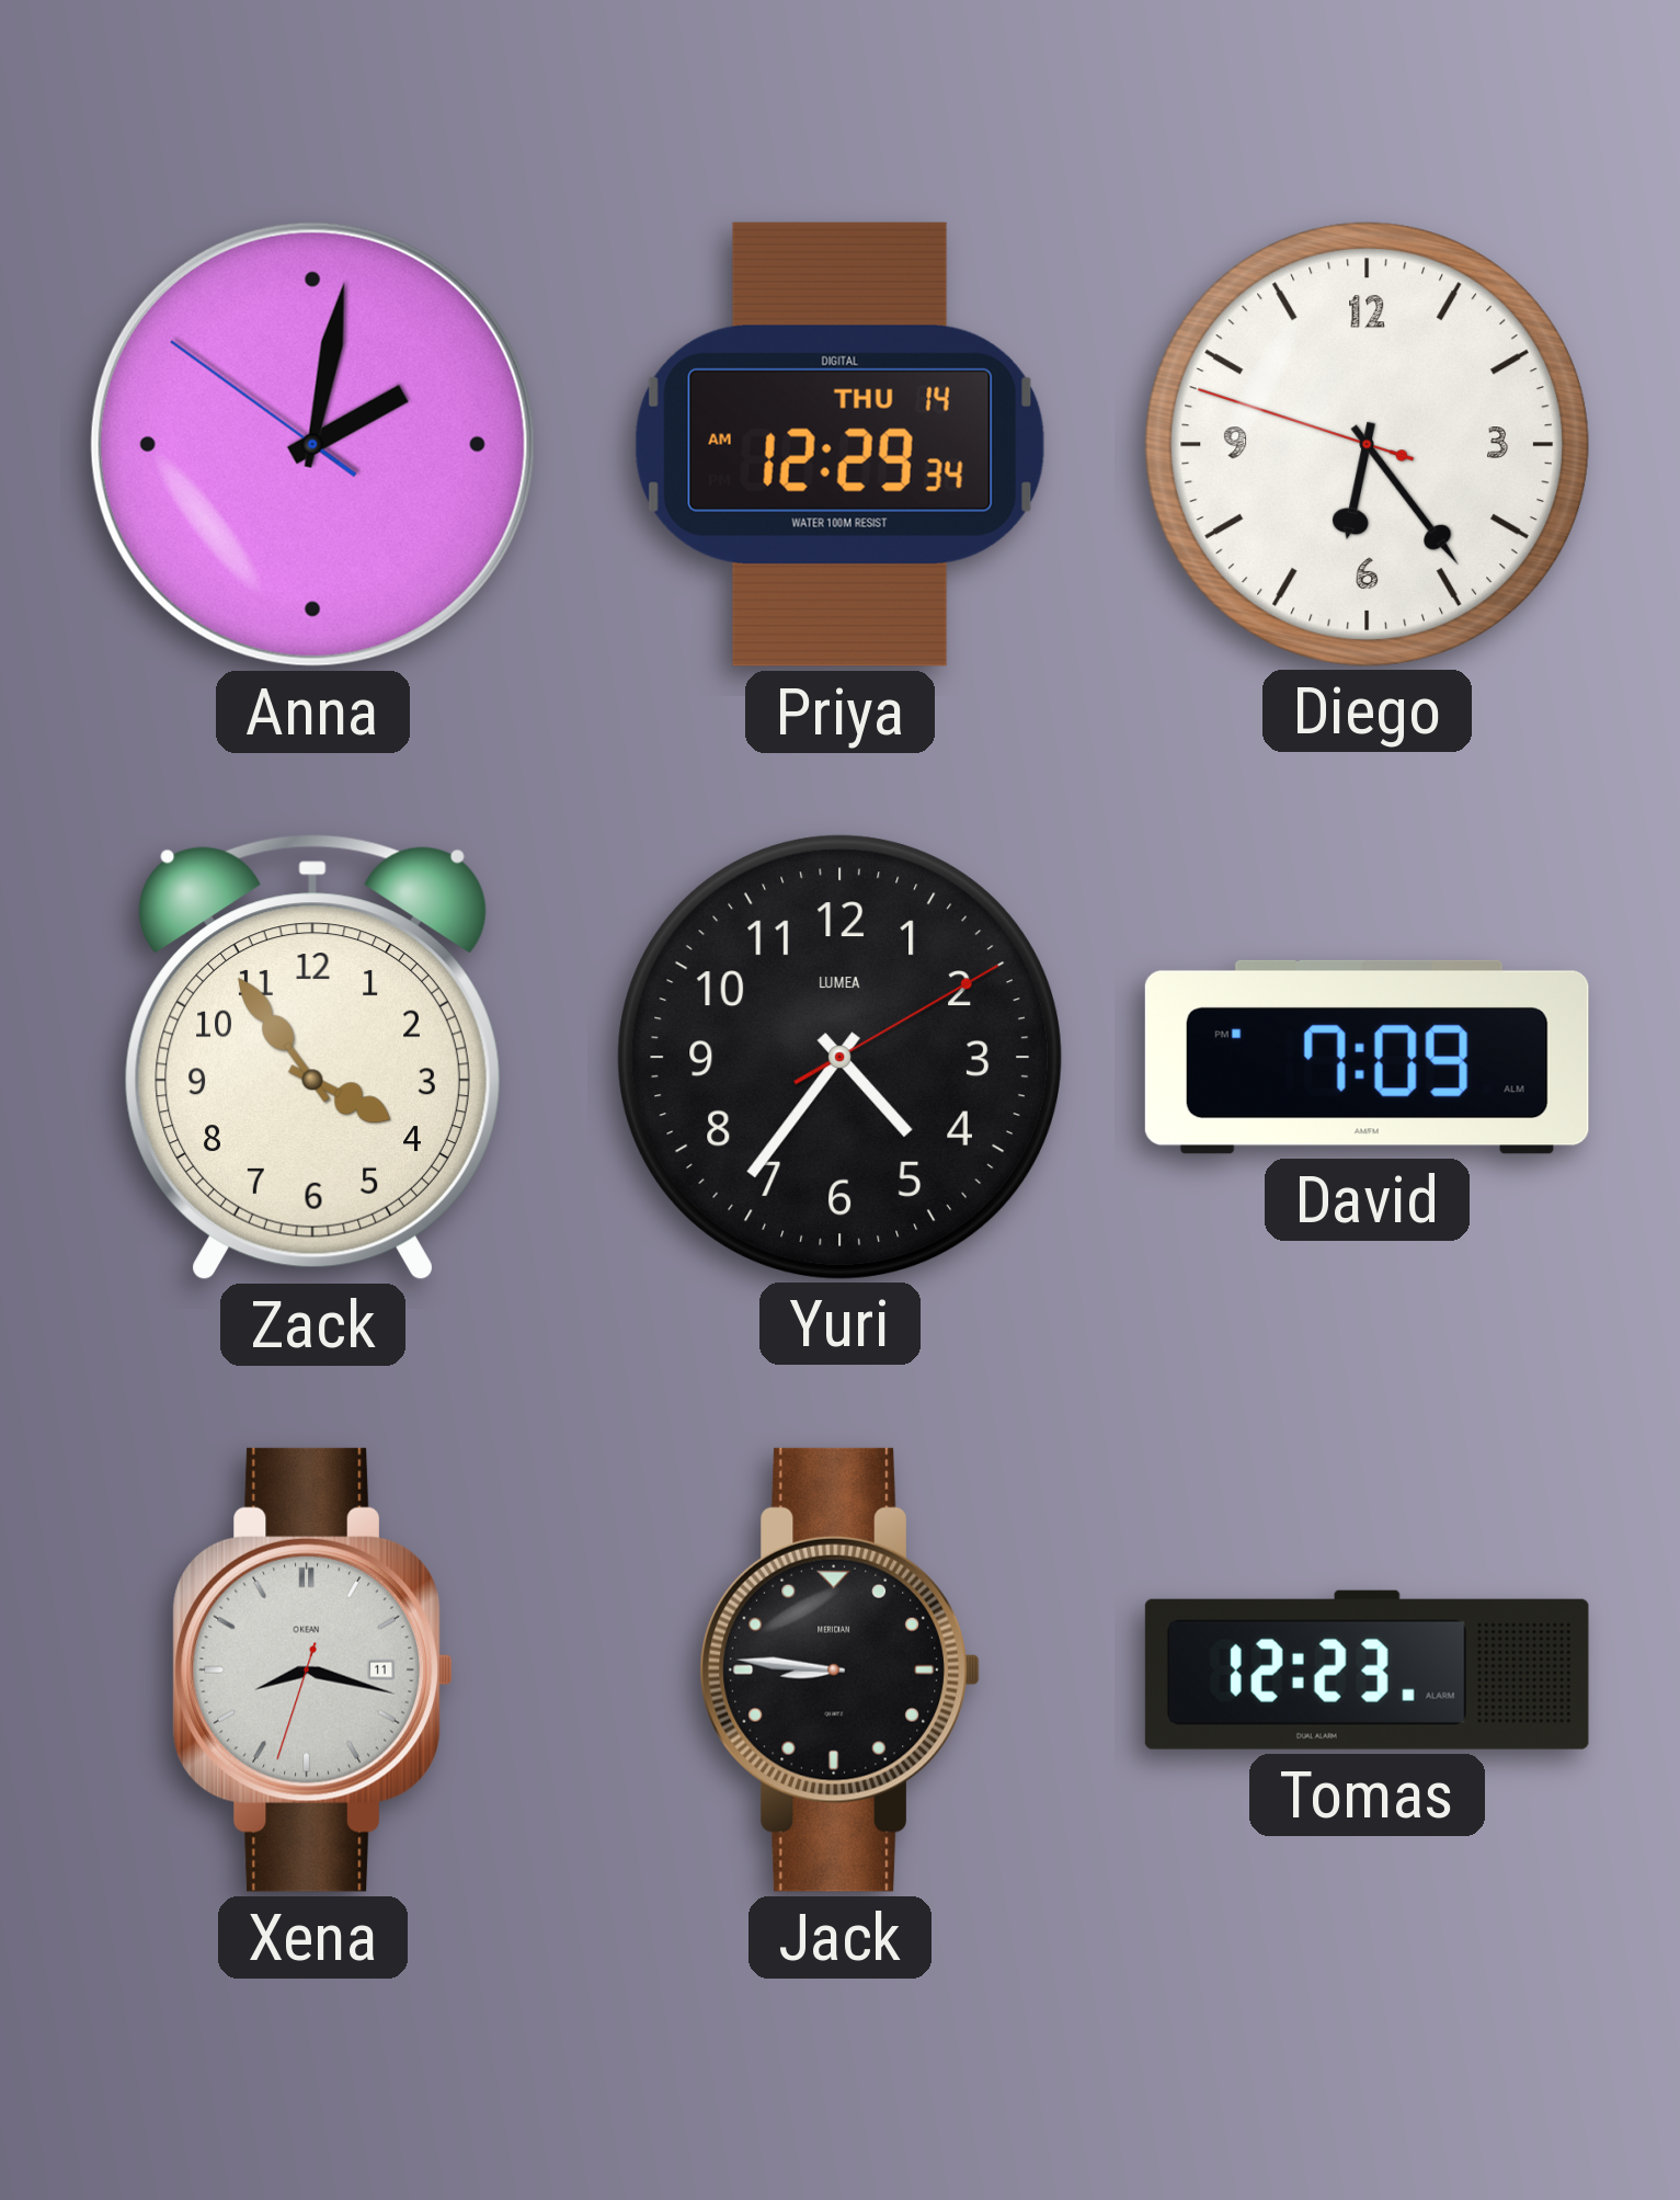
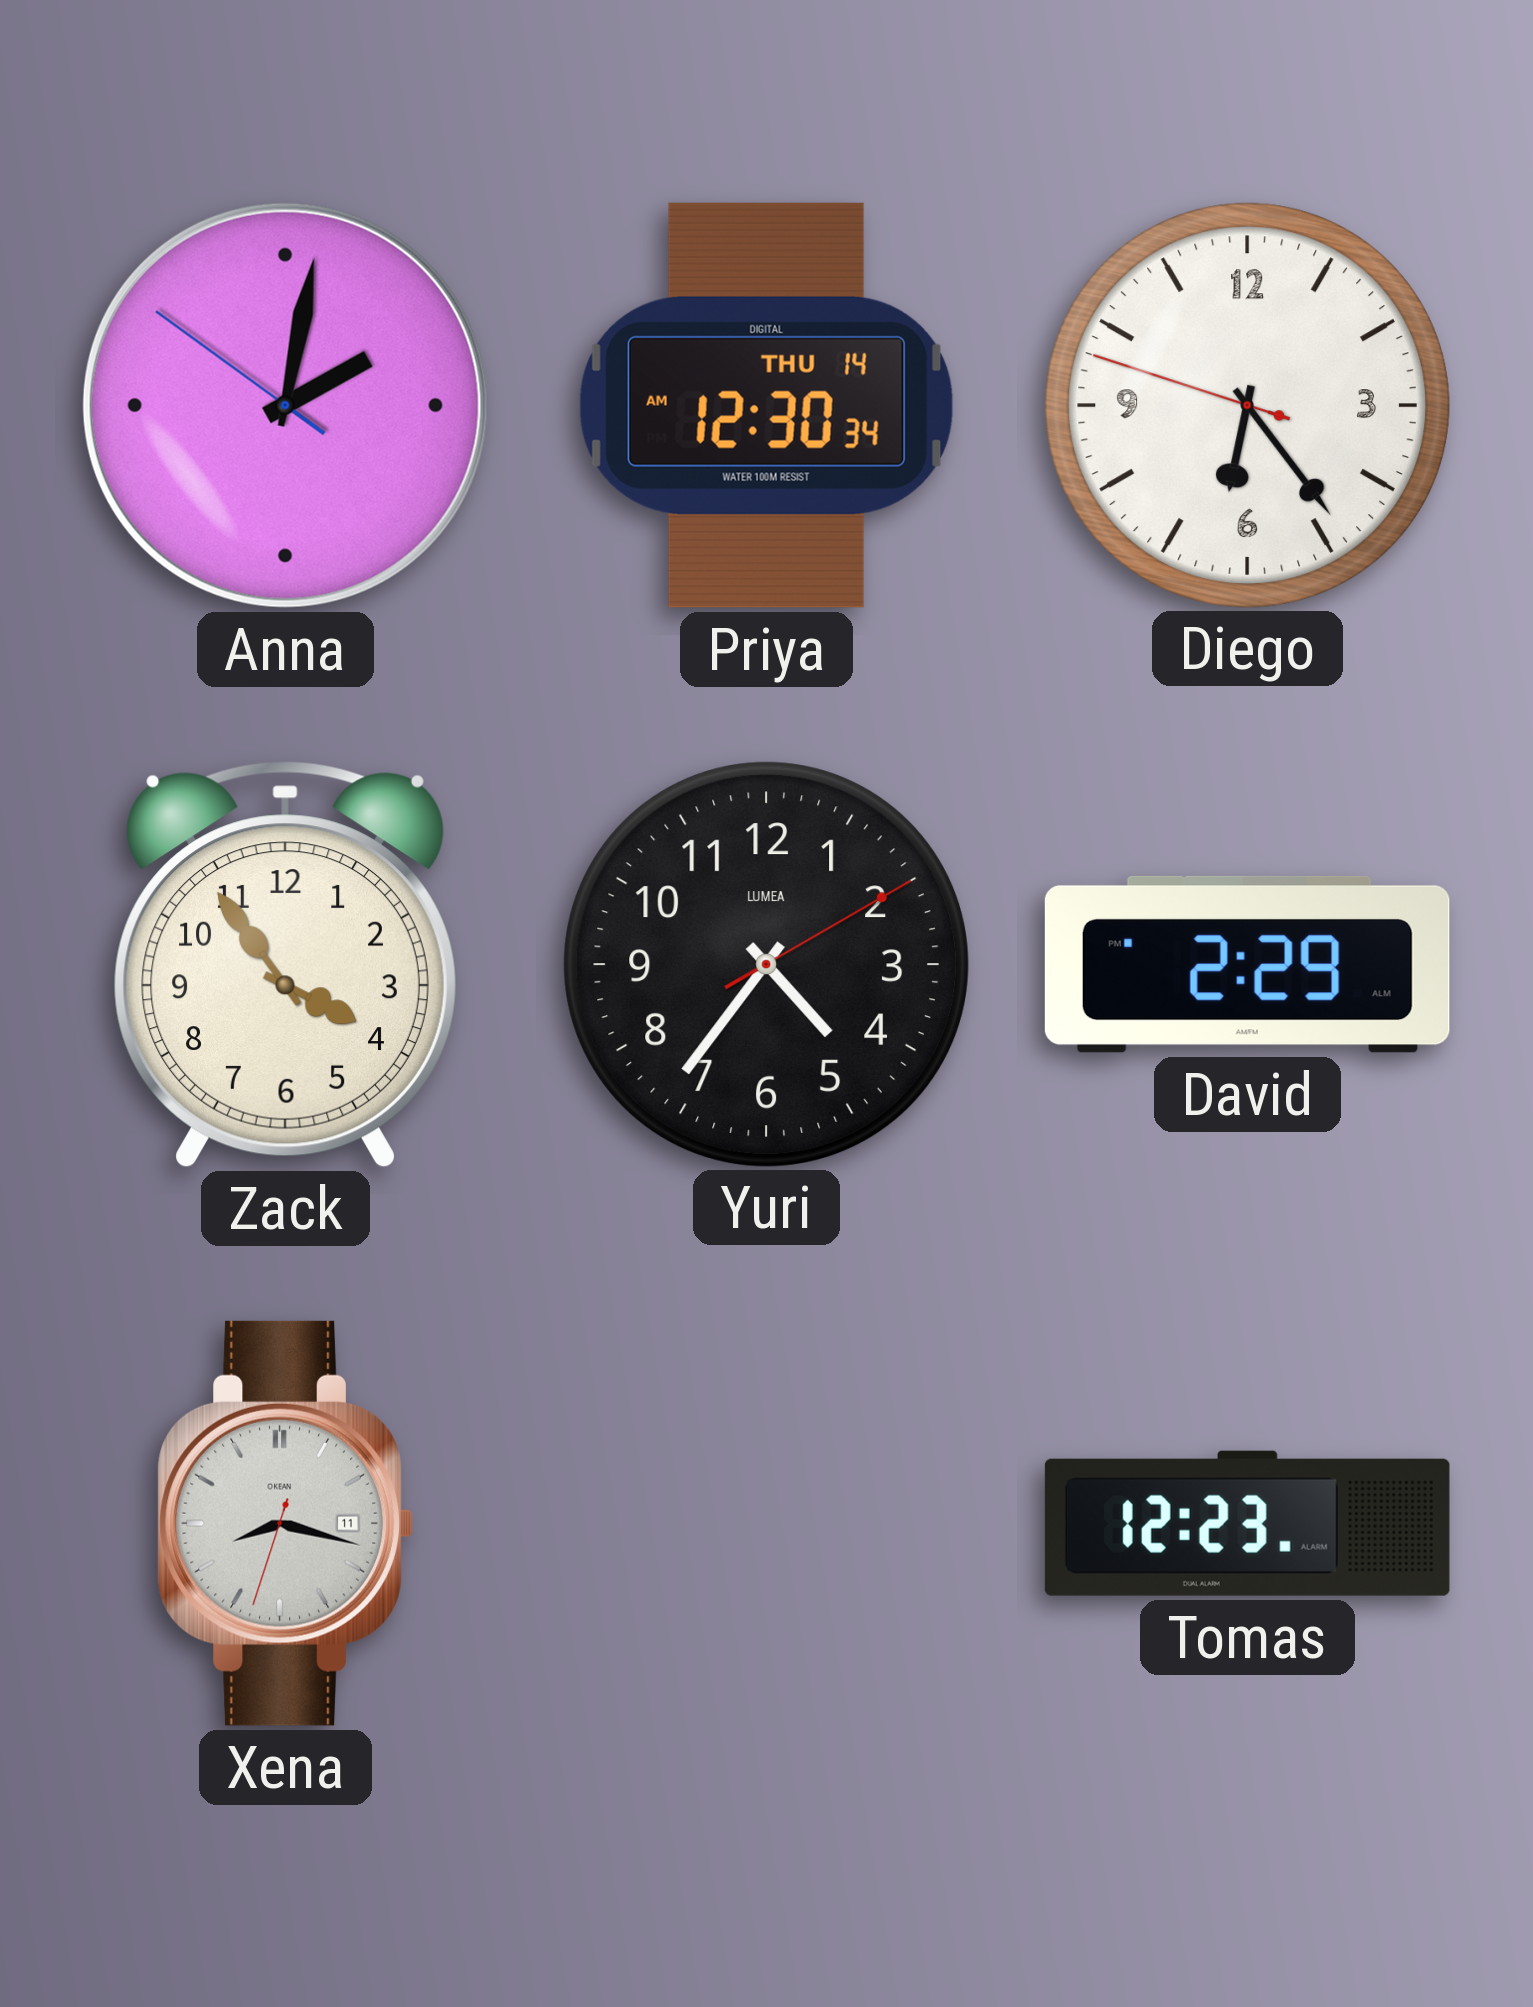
Priya: 12:29 -> 12:30 (766, 405)
David: 7:09 -> 2:29 (1247, 964)
Jack: 8:46 -> none (839, 1669)
